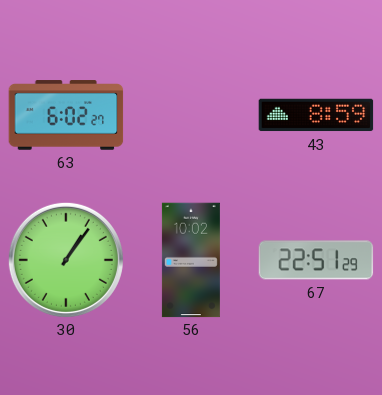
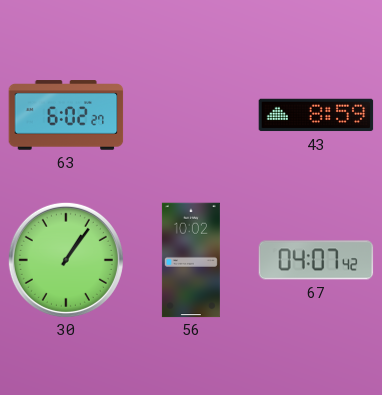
67: 22:51 -> 04:07 (316, 260)
